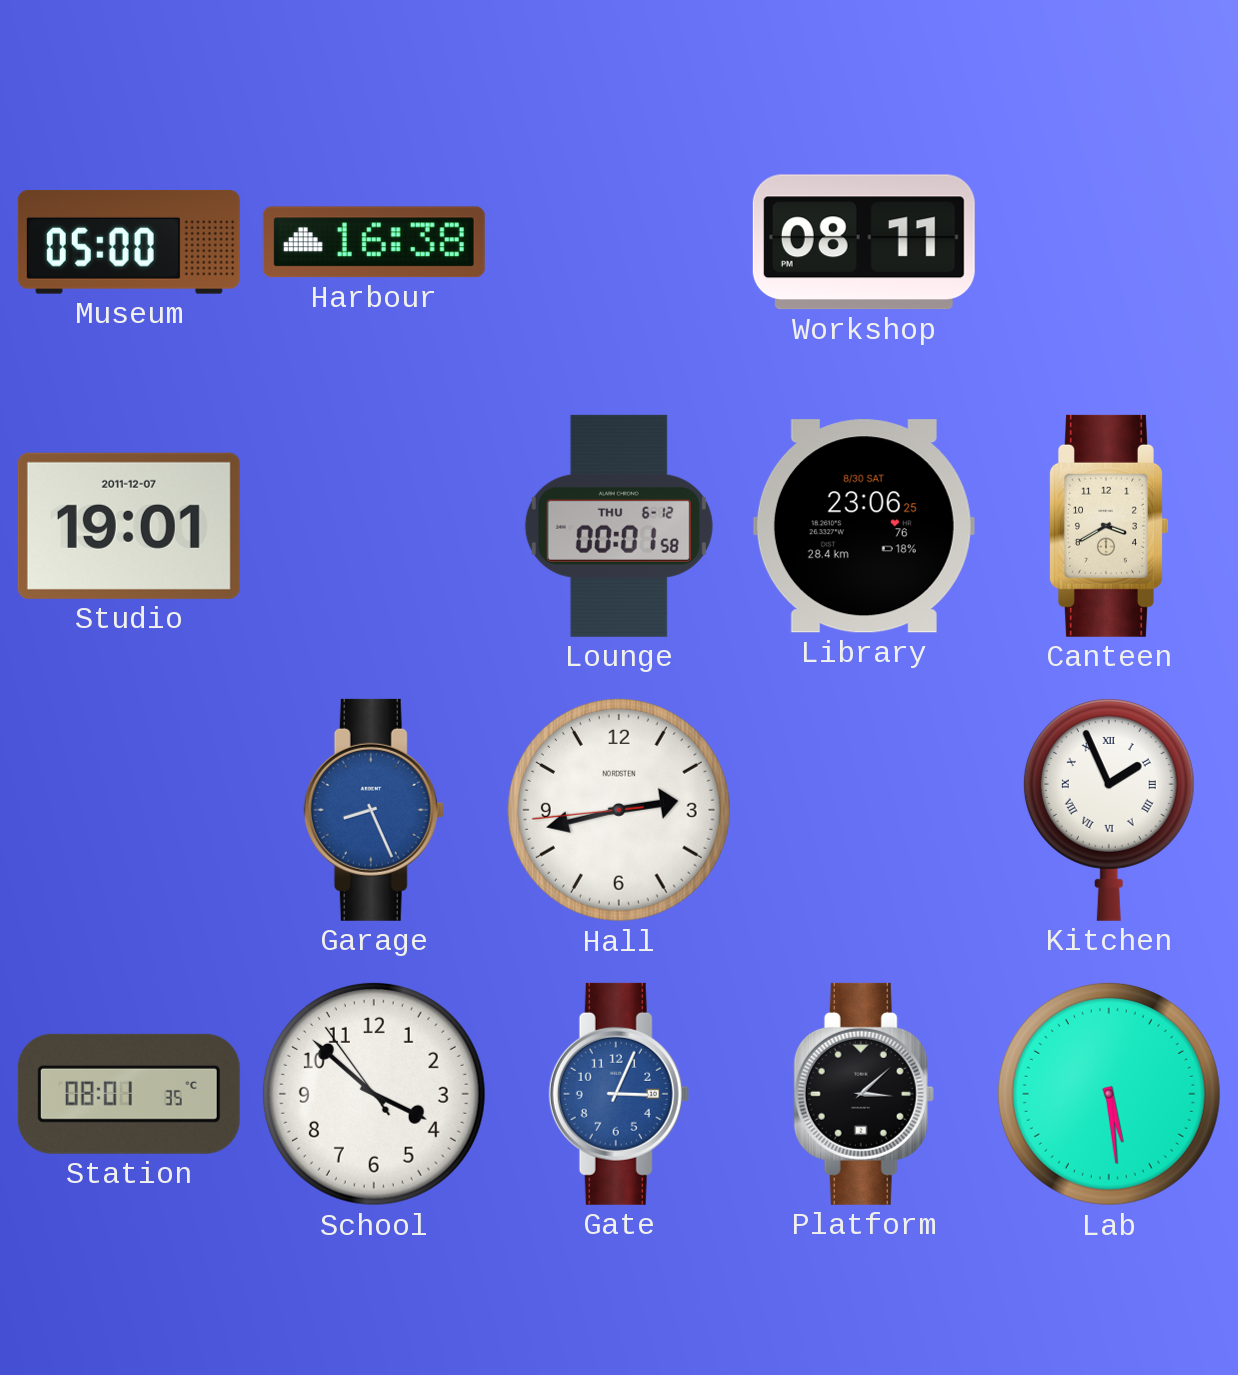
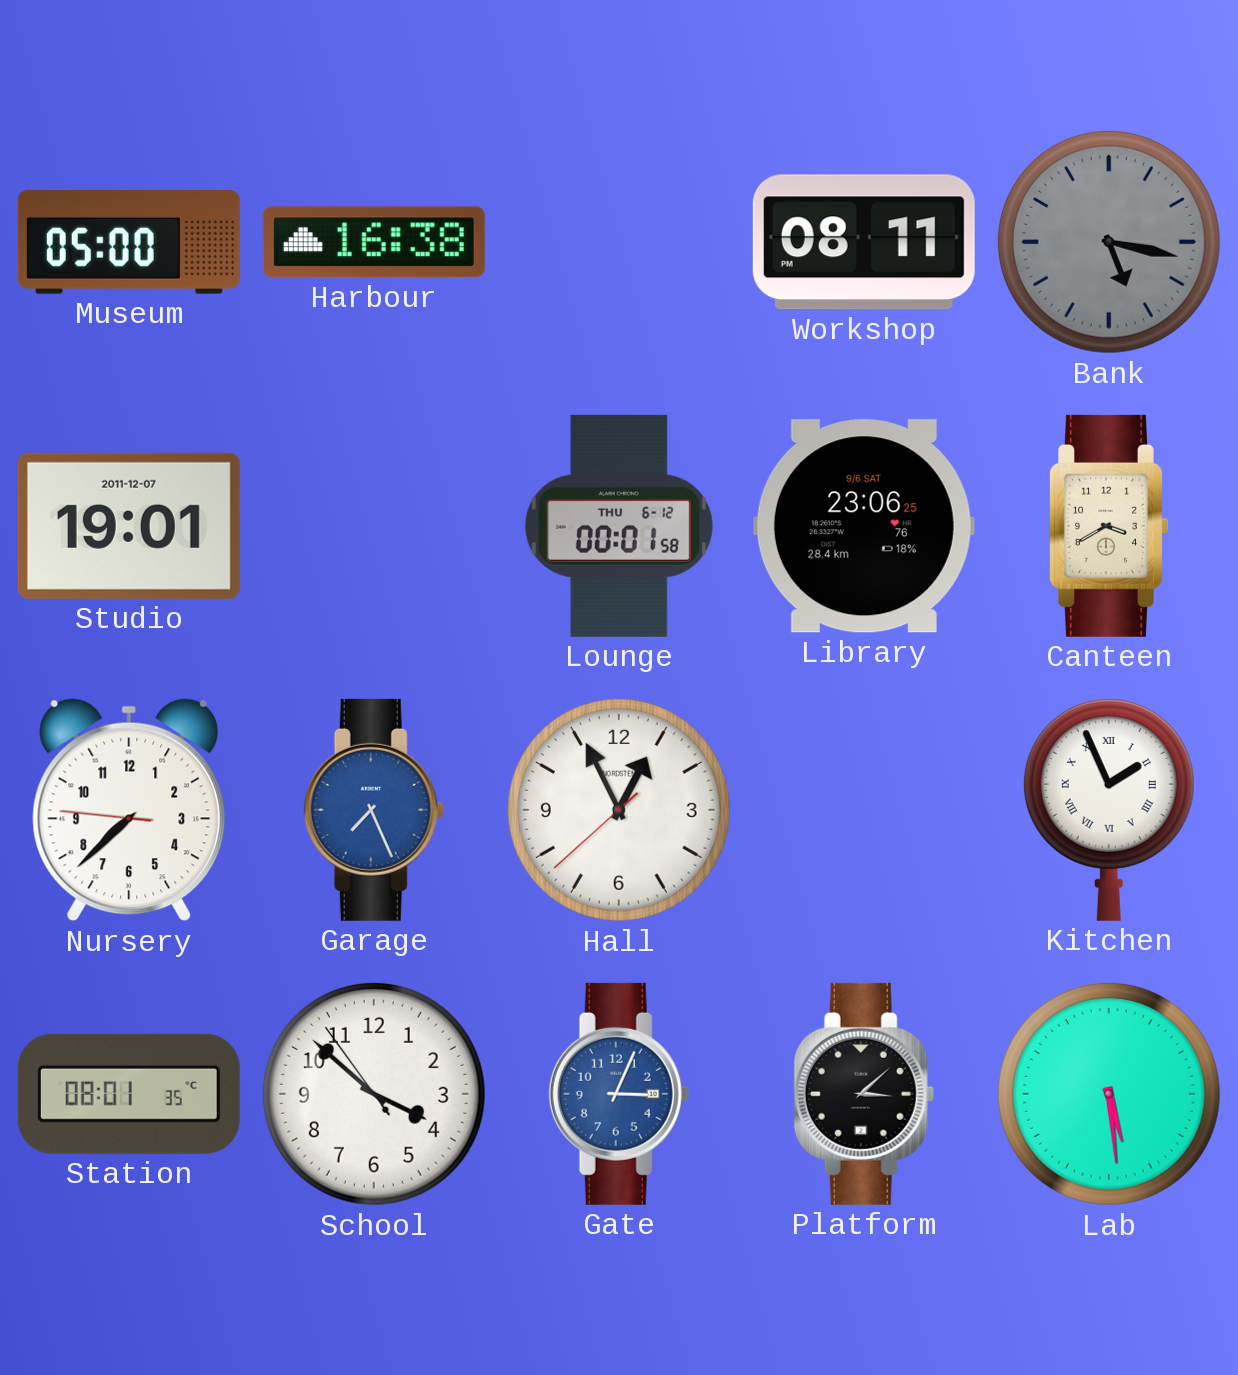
Bank: none -> 5:17 (1109, 242)
Library date: 8/30 SAT -> 9/6 SAT (864, 526)
Nursery: none -> 7:37 (129, 810)
Garage: 8:26 -> 7:26 (374, 810)
Hall: 2:42 -> 12:55 (619, 810)
